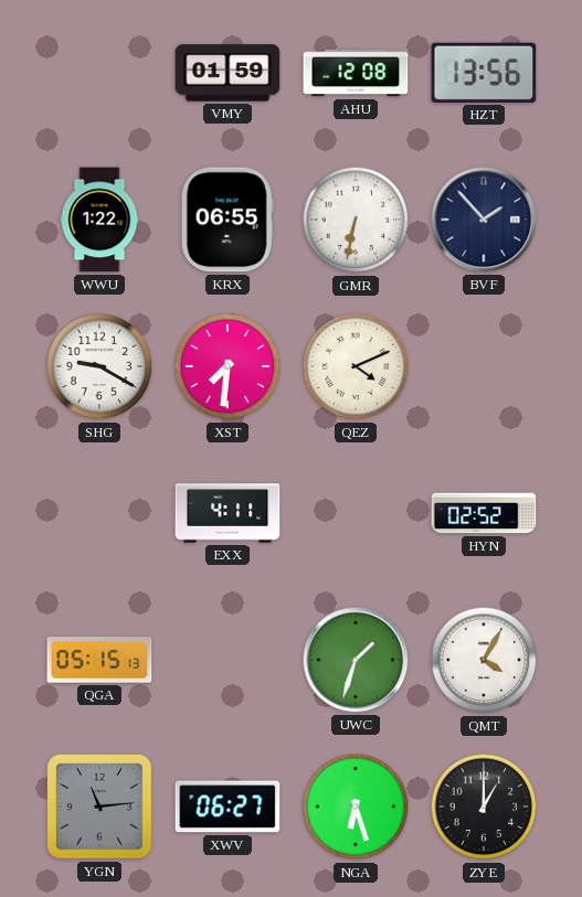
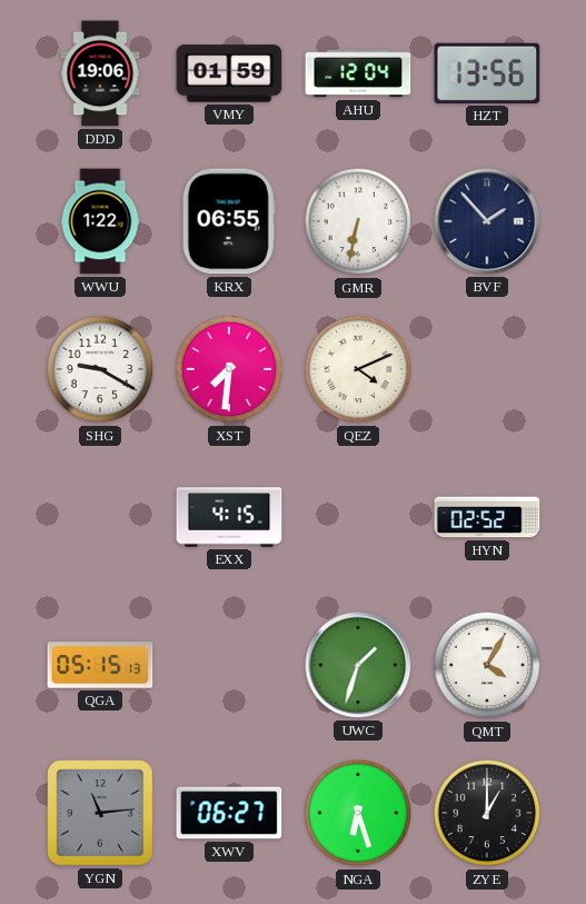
DDD: none -> 19:06 (100, 73)
AHU: 12:08 -> 12:04 (358, 73)
EXX: 4:11 -> 4:15 (229, 517)
